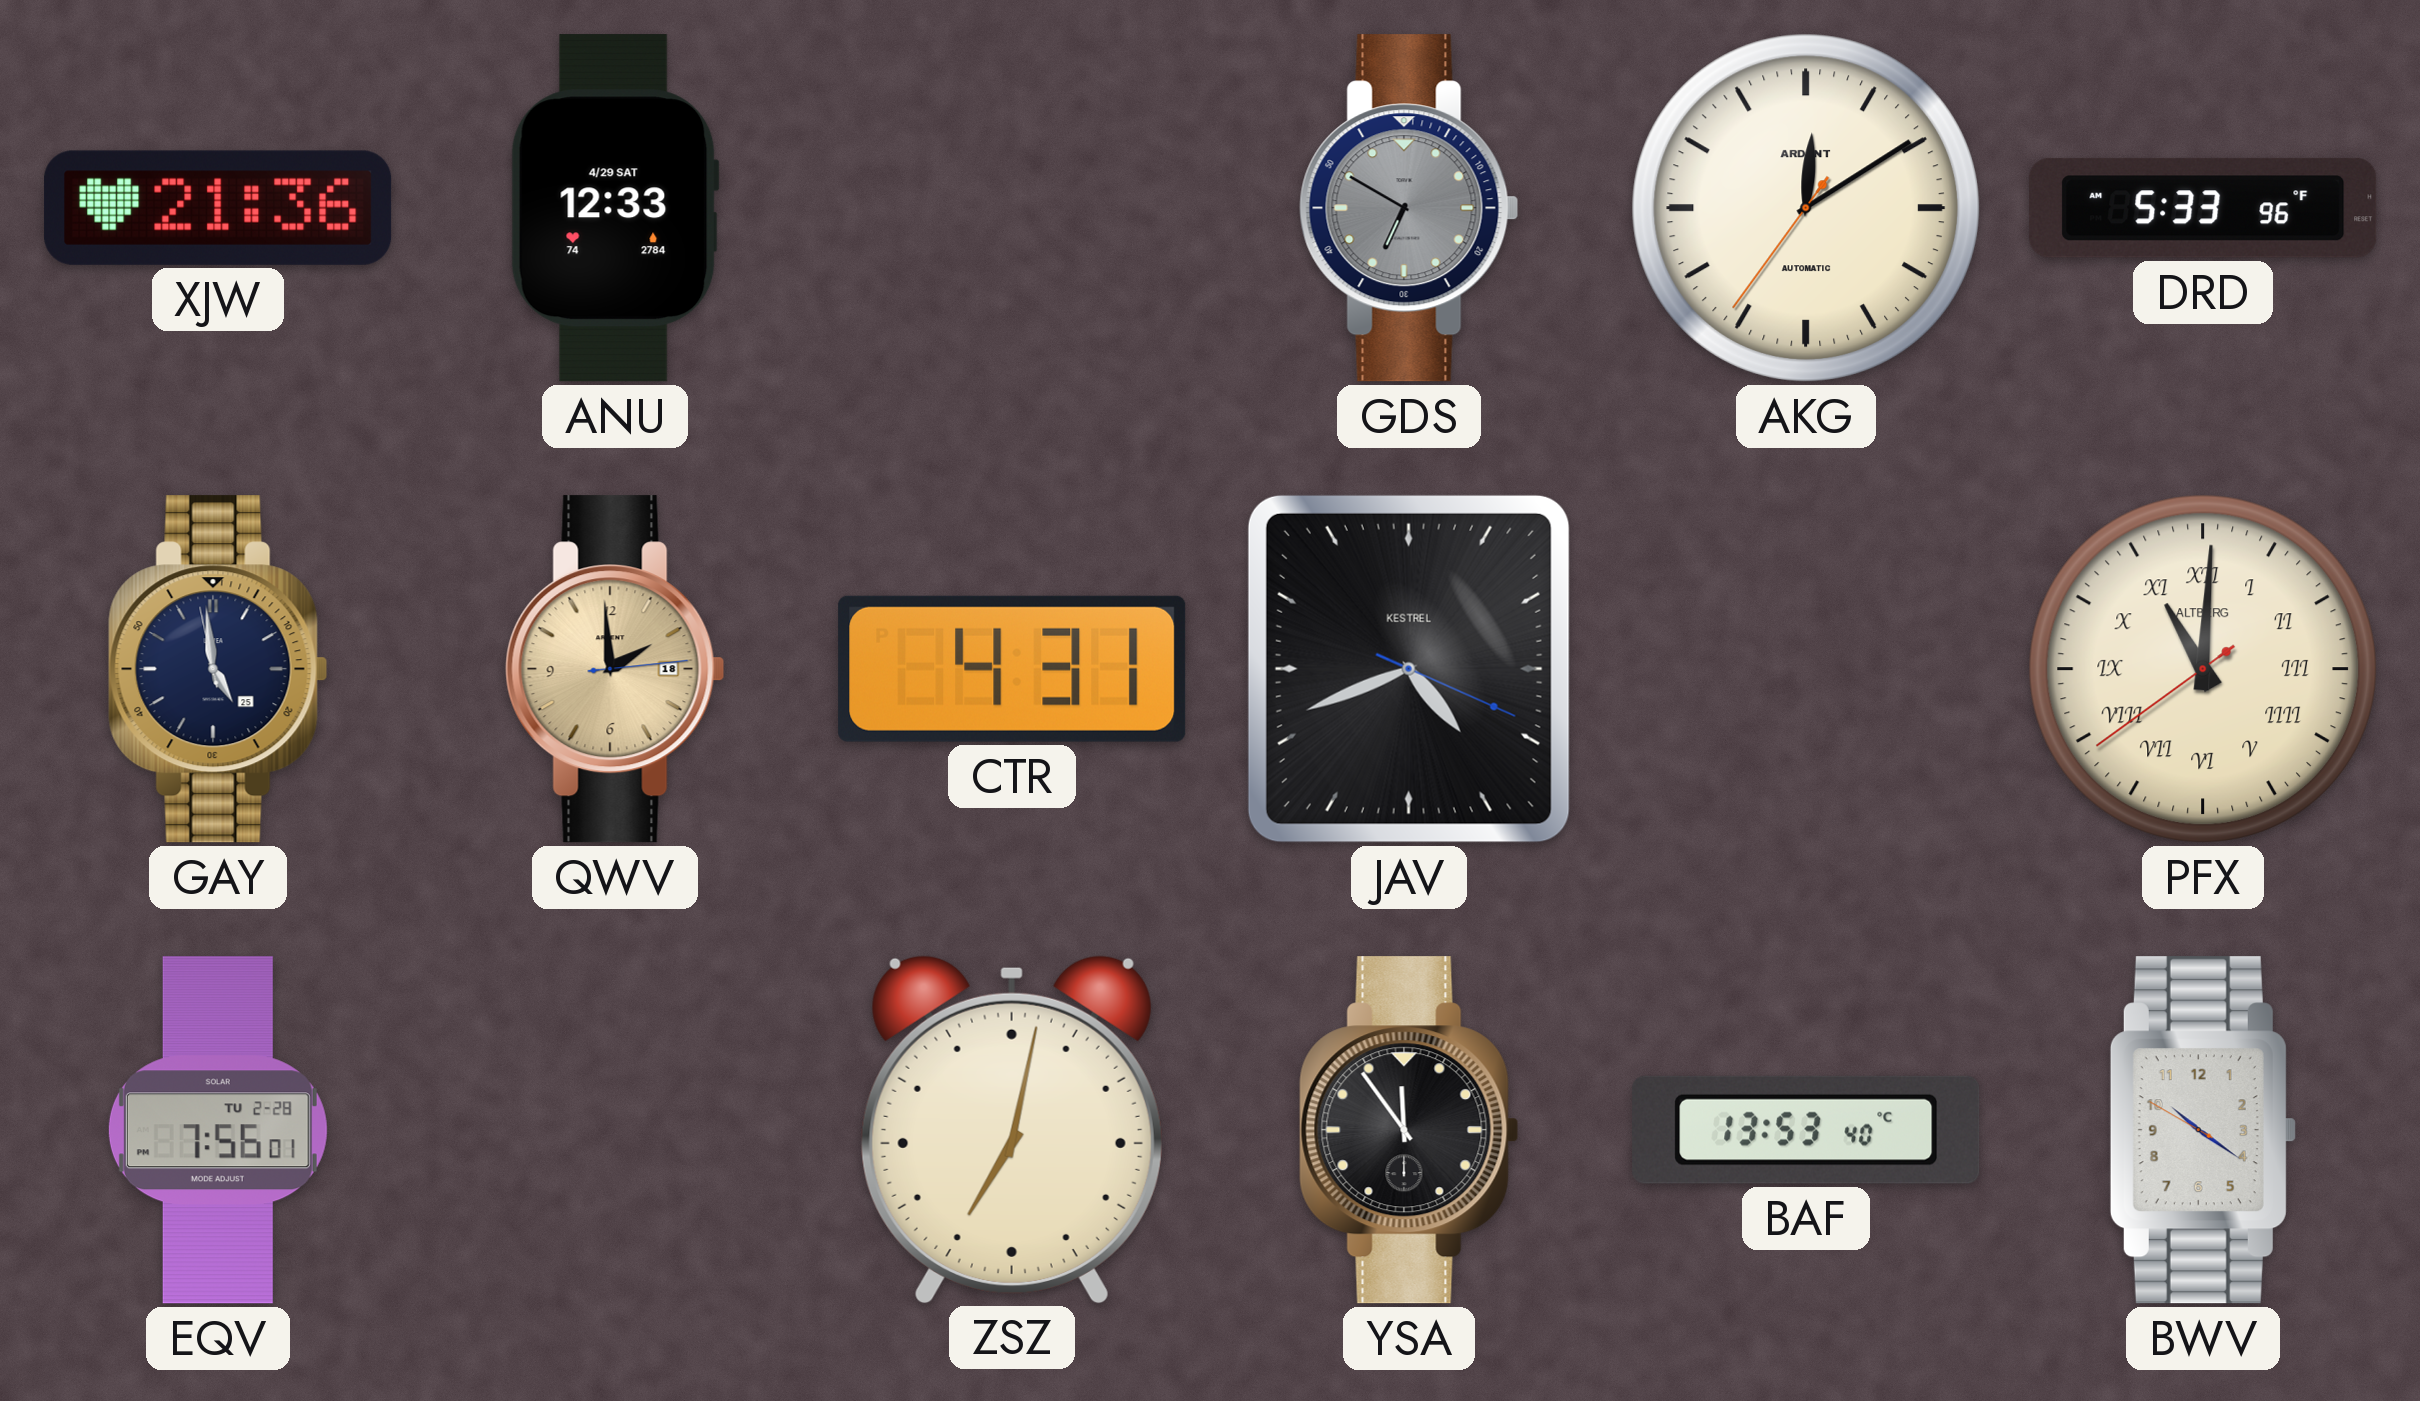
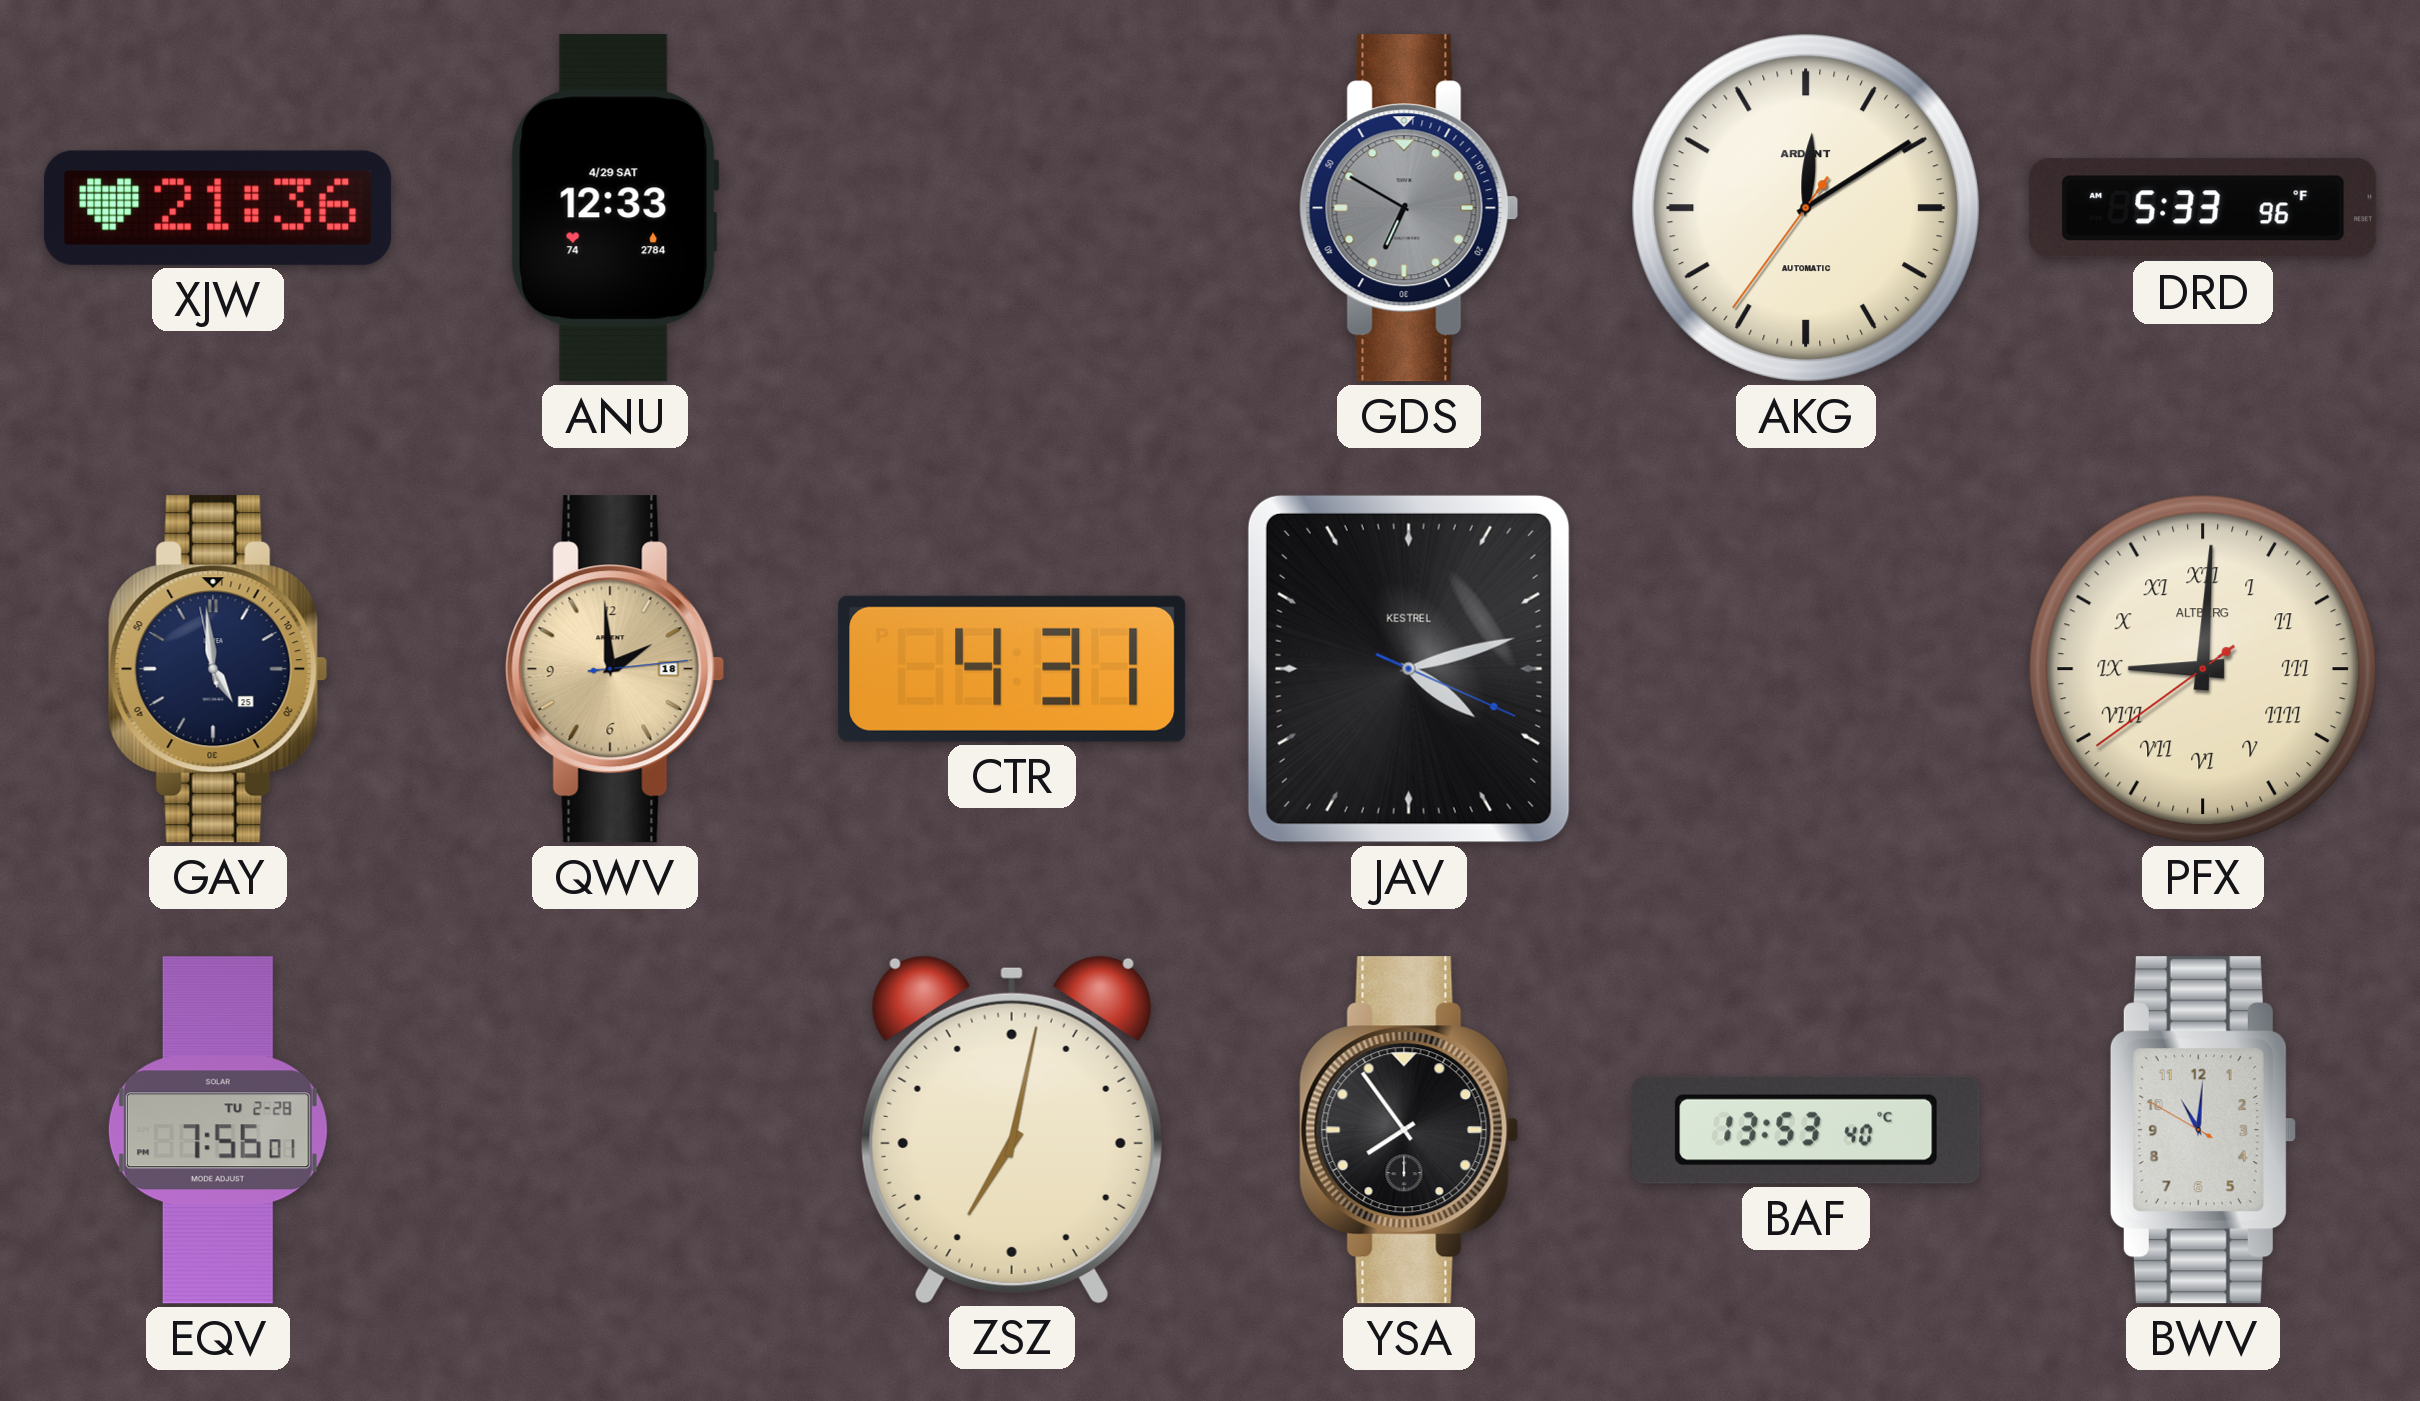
JAV: 4:41 -> 4:12 (1409, 669)
PFX: 11:00 -> 9:00 (2203, 669)
YSA: 11:54 -> 7:54 (1409, 1130)
BWV: 10:20 -> 11:00 (2203, 1130)
